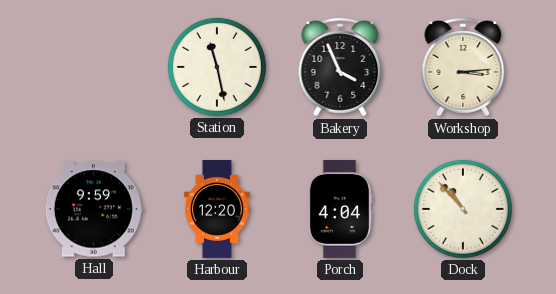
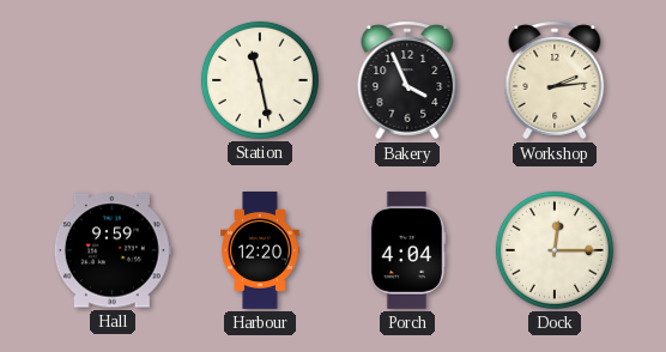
Workshop: 3:14 -> 2:14 (555, 80)
Dock: 10:53 -> 12:15 (555, 250)
